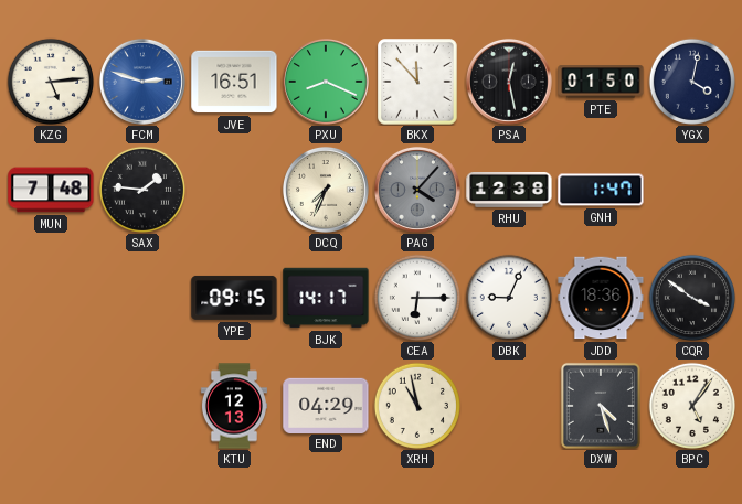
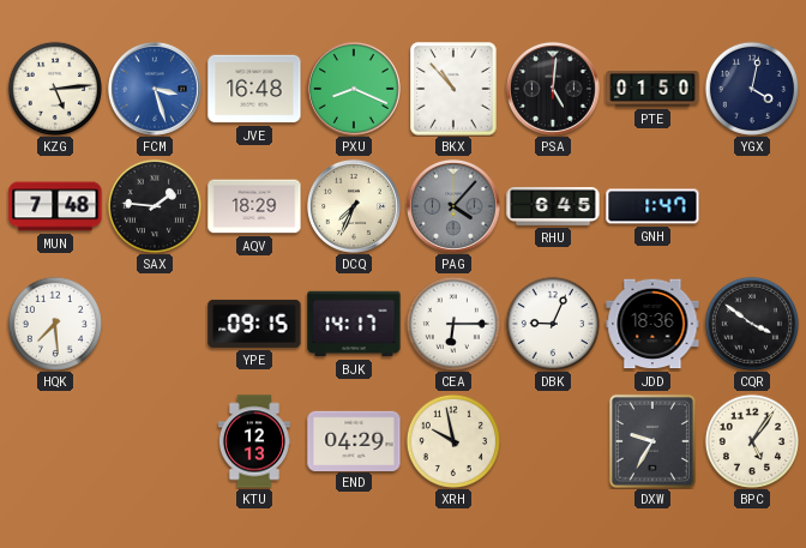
FCM: 2:48 -> 3:27 (155, 89)
JVE: 16:51 -> 16:48 (254, 89)
BKX: 11:53 -> 10:53 (453, 89)
PSA: 12:28 -> 5:01 (553, 89)
AQV: none -> 18:29 (254, 206)
RHU: 12:38 -> 6:45 (553, 207)
HQK: none -> 7:29 (54, 323)
XRH: 10:58 -> 9:58 (452, 440)
DXW: 4:27 -> 9:35 (652, 441)
